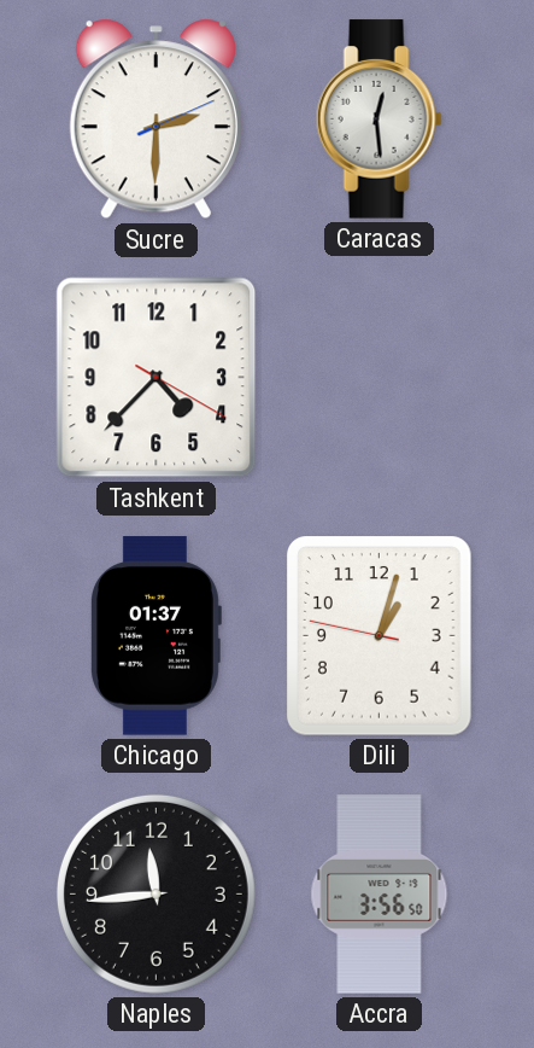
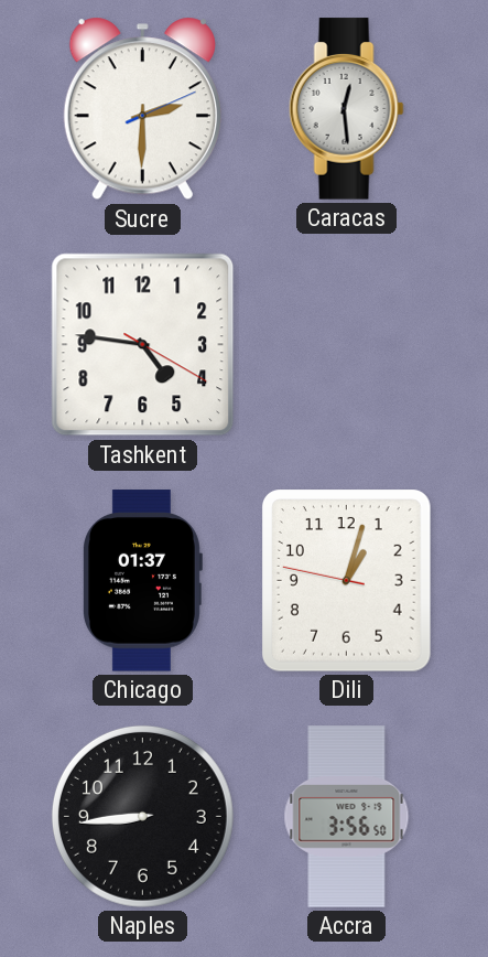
Tashkent: 4:37 -> 4:46 (143, 345)
Naples: 11:44 -> 8:44 (142, 816)
